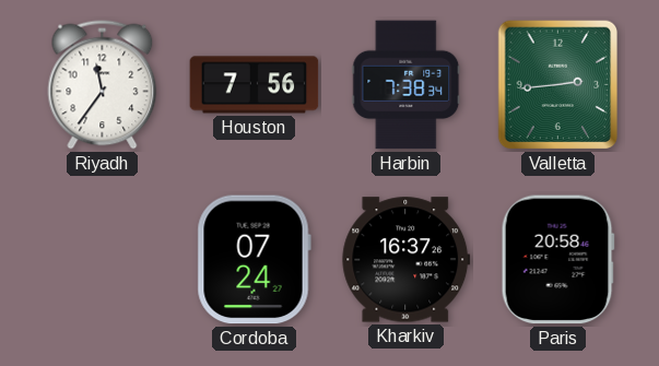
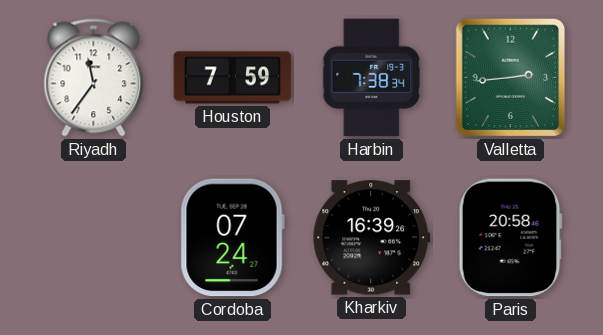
Houston: 7:56 -> 7:59 (233, 78)
Kharkiv: 16:37 -> 16:39 (372, 238)
